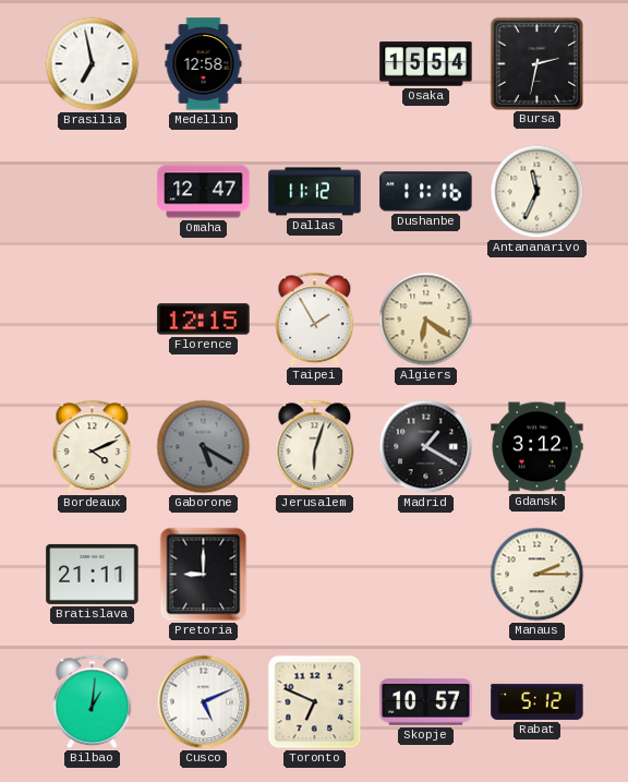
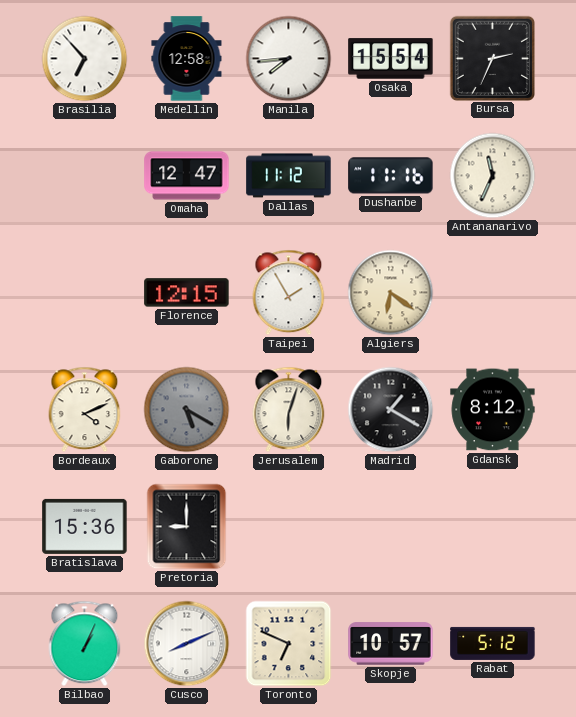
Brasilia: 6:58 -> 6:53 (85, 59)
Manila: none -> 7:44 (289, 59)
Bursa: 2:32 -> 2:34 (492, 58)
Gdansk: 3:12 -> 8:12 (493, 410)
Bratislava: 21:11 -> 15:36 (85, 526)
Manaus: 2:15 -> none (538, 575)
Bilbao: 1:01 -> 1:04 (85, 644)
Cusco: 5:11 -> 8:11 (187, 644)
